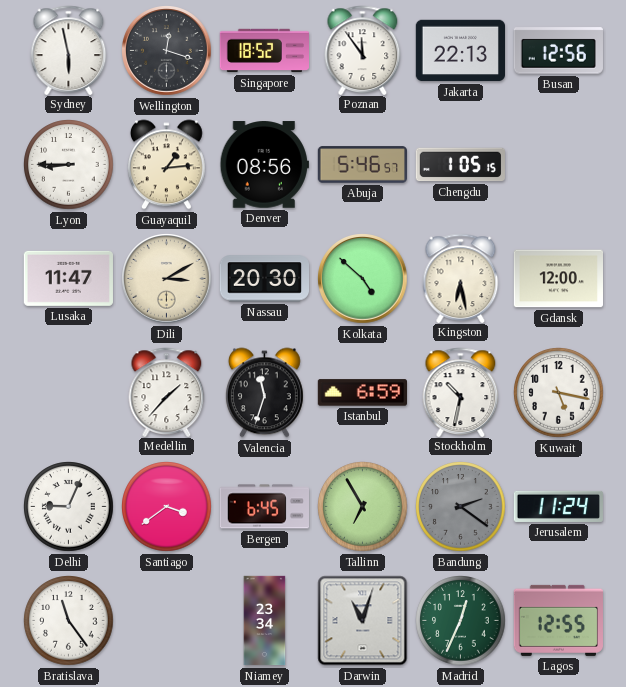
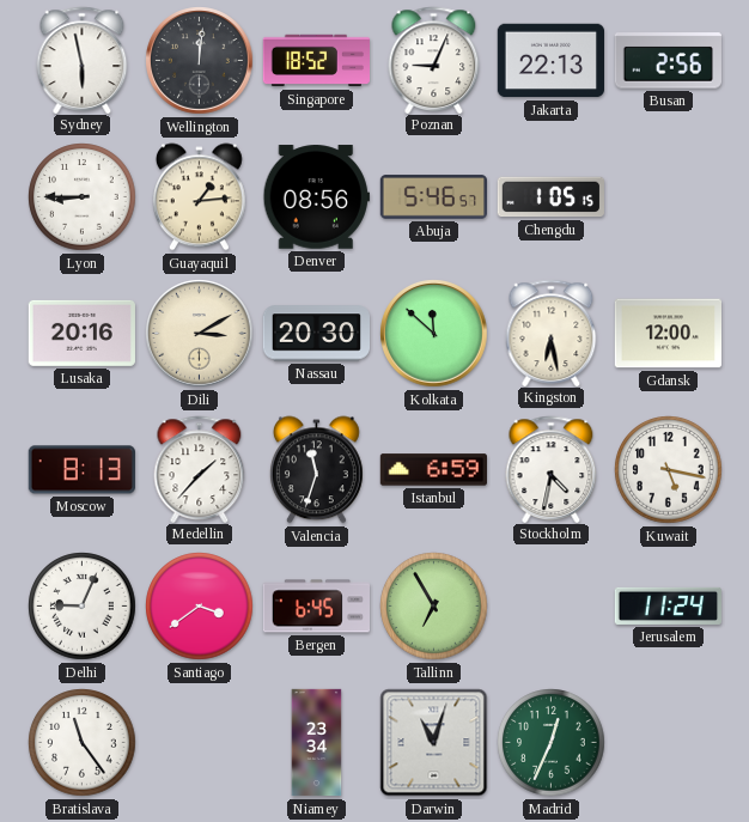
Wellington: 12:18 -> 12:01 (200, 61)
Poznan: 11:54 -> 9:04 (434, 60)
Busan: 12:56 -> 2:56 (668, 61)
Lusaka: 11:47 -> 20:16 (81, 333)
Kolkata: 4:52 -> 11:52 (434, 334)
Moscow: none -> 8:13 (81, 470)
Stockholm: 10:32 -> 4:32 (552, 469)
Bandung: 2:21 -> none (461, 507)
Lagos: 12:55 -> none (558, 620)
